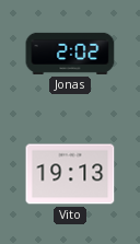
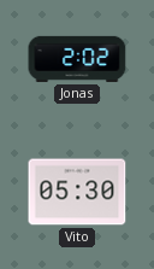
Vito: 19:13 -> 05:30 (77, 192)
